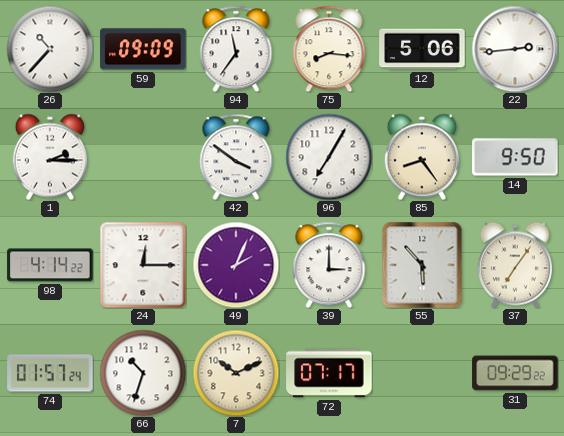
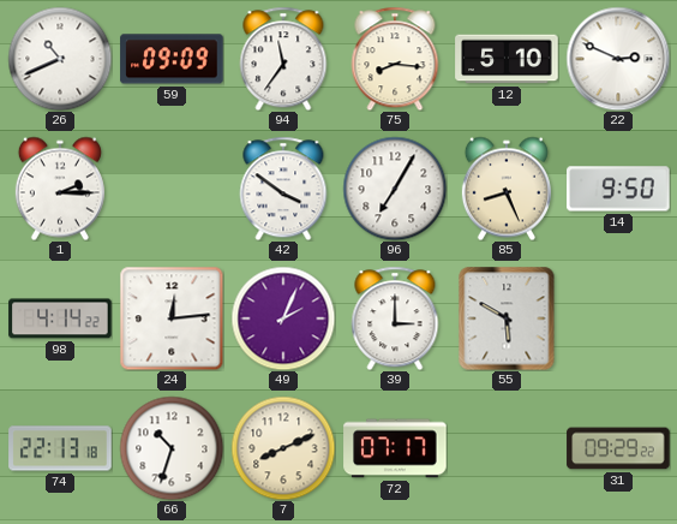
26: 10:37 -> 10:41 (60, 59)
12: 5:06 -> 5:10 (507, 59)
22: 2:44 -> 2:49 (618, 59)
85: 8:24 -> 8:26 (507, 189)
24: 12:15 -> 12:14 (172, 318)
55: 5:53 -> 5:50 (507, 318)
37: 7:06 -> none (515, 265)
74: 01:57 -> 22:13 (60, 448)
7: 10:11 -> 8:11 (283, 448)
